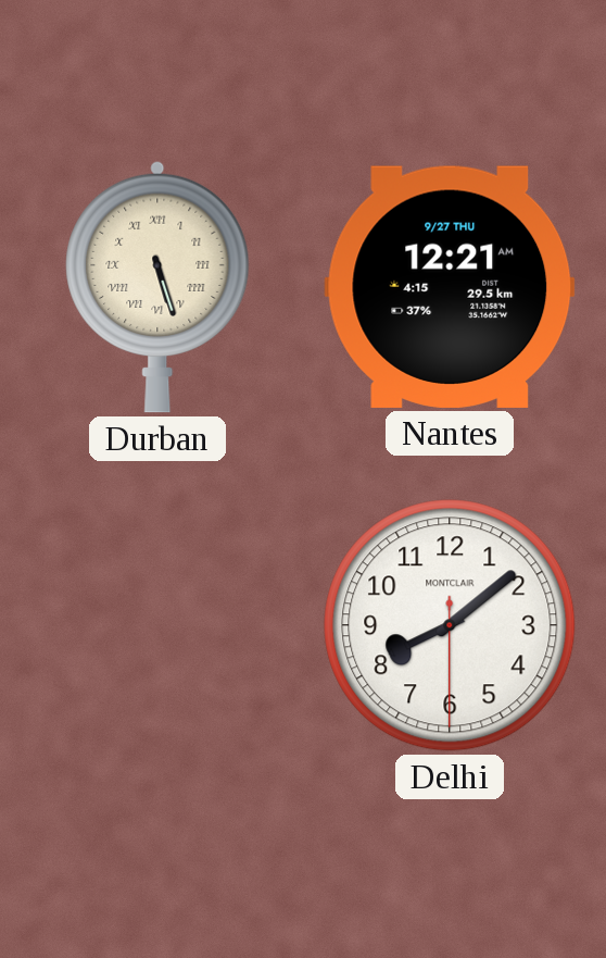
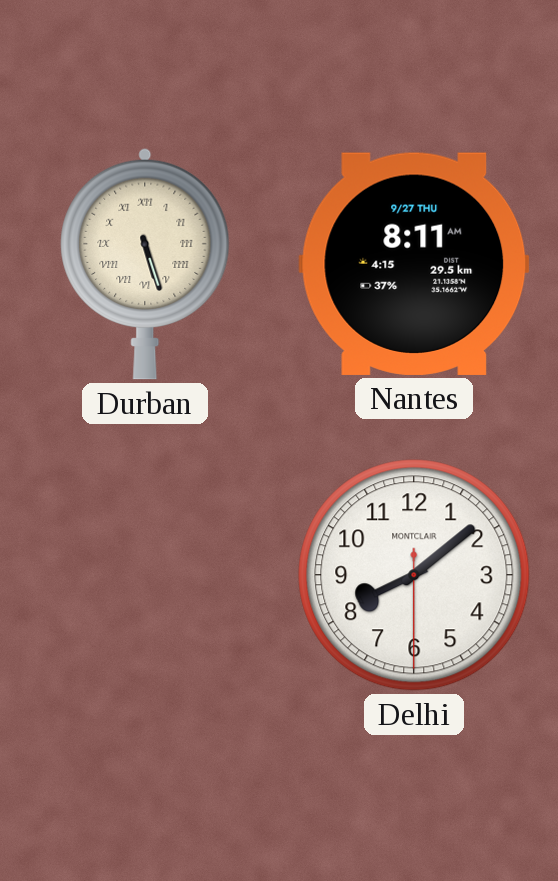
Nantes: 12:21 -> 8:11 (414, 264)
